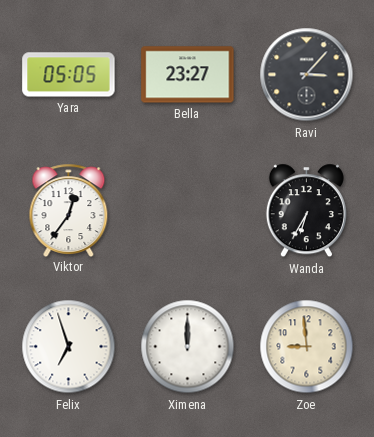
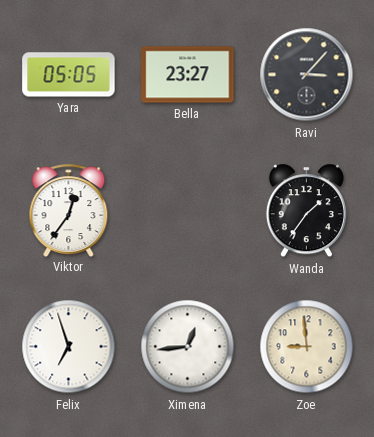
Wanda: 6:35 -> 1:36 (306, 211)
Ximena: 12:00 -> 12:44 (188, 347)
